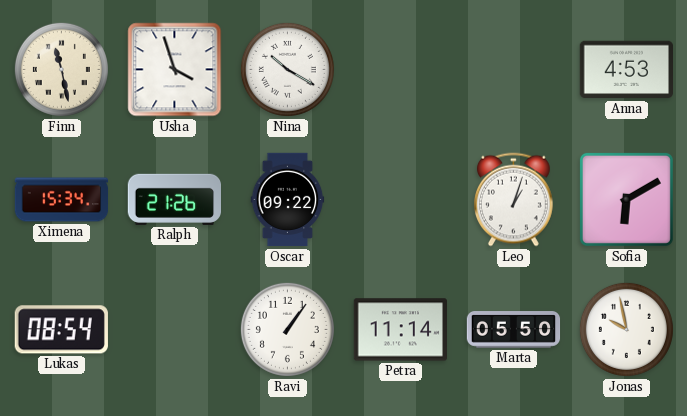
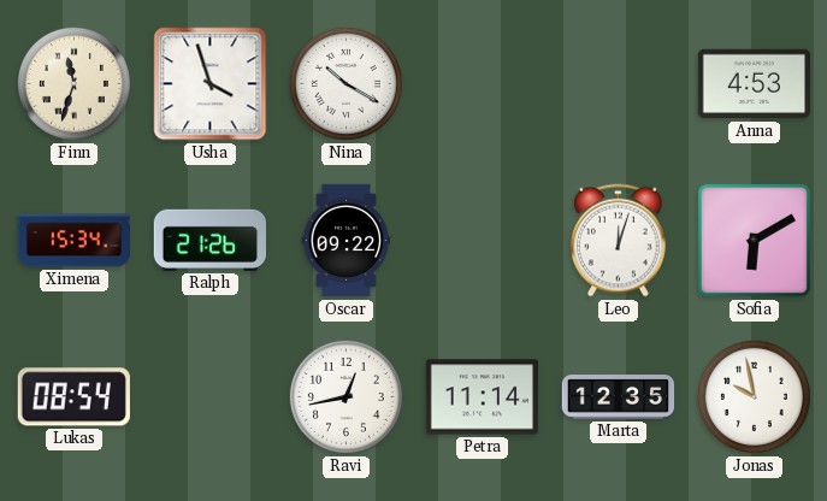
Finn: 11:28 -> 11:33 (73, 83)
Leo: 1:03 -> 12:03 (618, 241)
Ravi: 1:06 -> 12:43 (345, 396)
Marta: 05:50 -> 12:35 (619, 397)
